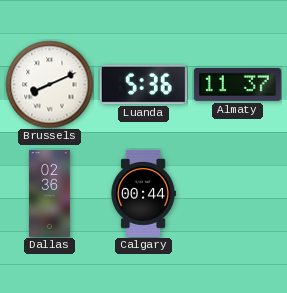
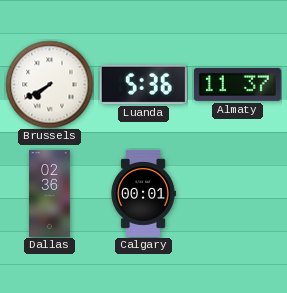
Brussels: 8:11 -> 7:40 (49, 84)
Calgary: 00:44 -> 00:01 (143, 193)
